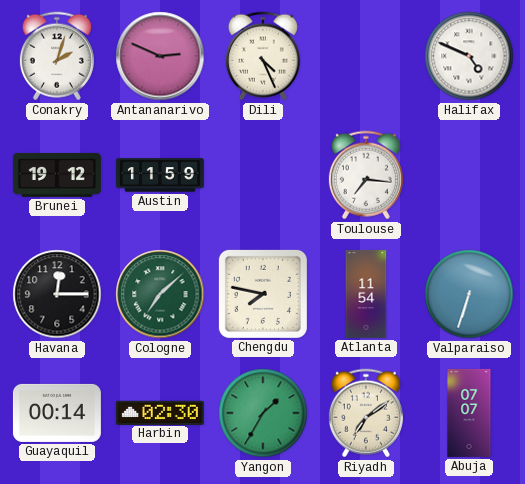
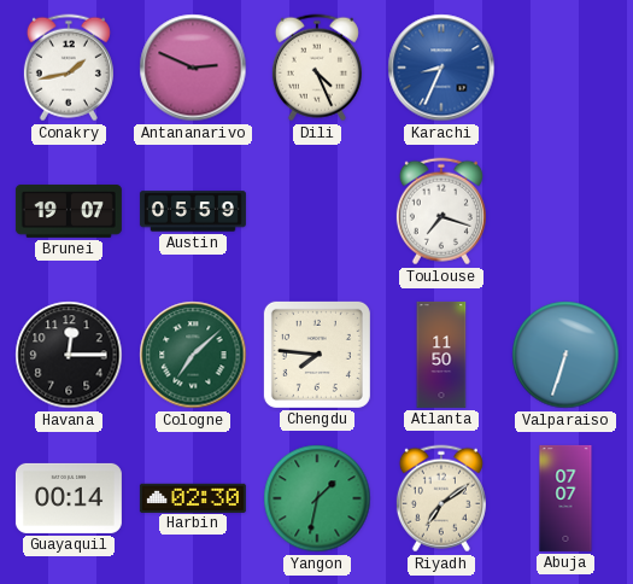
Conakry: 2:03 -> 1:43 (69, 68)
Karachi: none -> 8:34 (441, 68)
Halifax: 4:49 -> none (469, 56)
Brunei: 19:12 -> 19:07 (69, 211)
Austin: 11:59 -> 05:59 (193, 211)
Toulouse: 7:16 -> 7:18 (441, 211)
Chengdu: 7:47 -> 7:46 (317, 355)
Atlanta: 11:54 -> 11:50 (441, 355)
Yangon: 1:35 -> 1:32 (317, 498)
